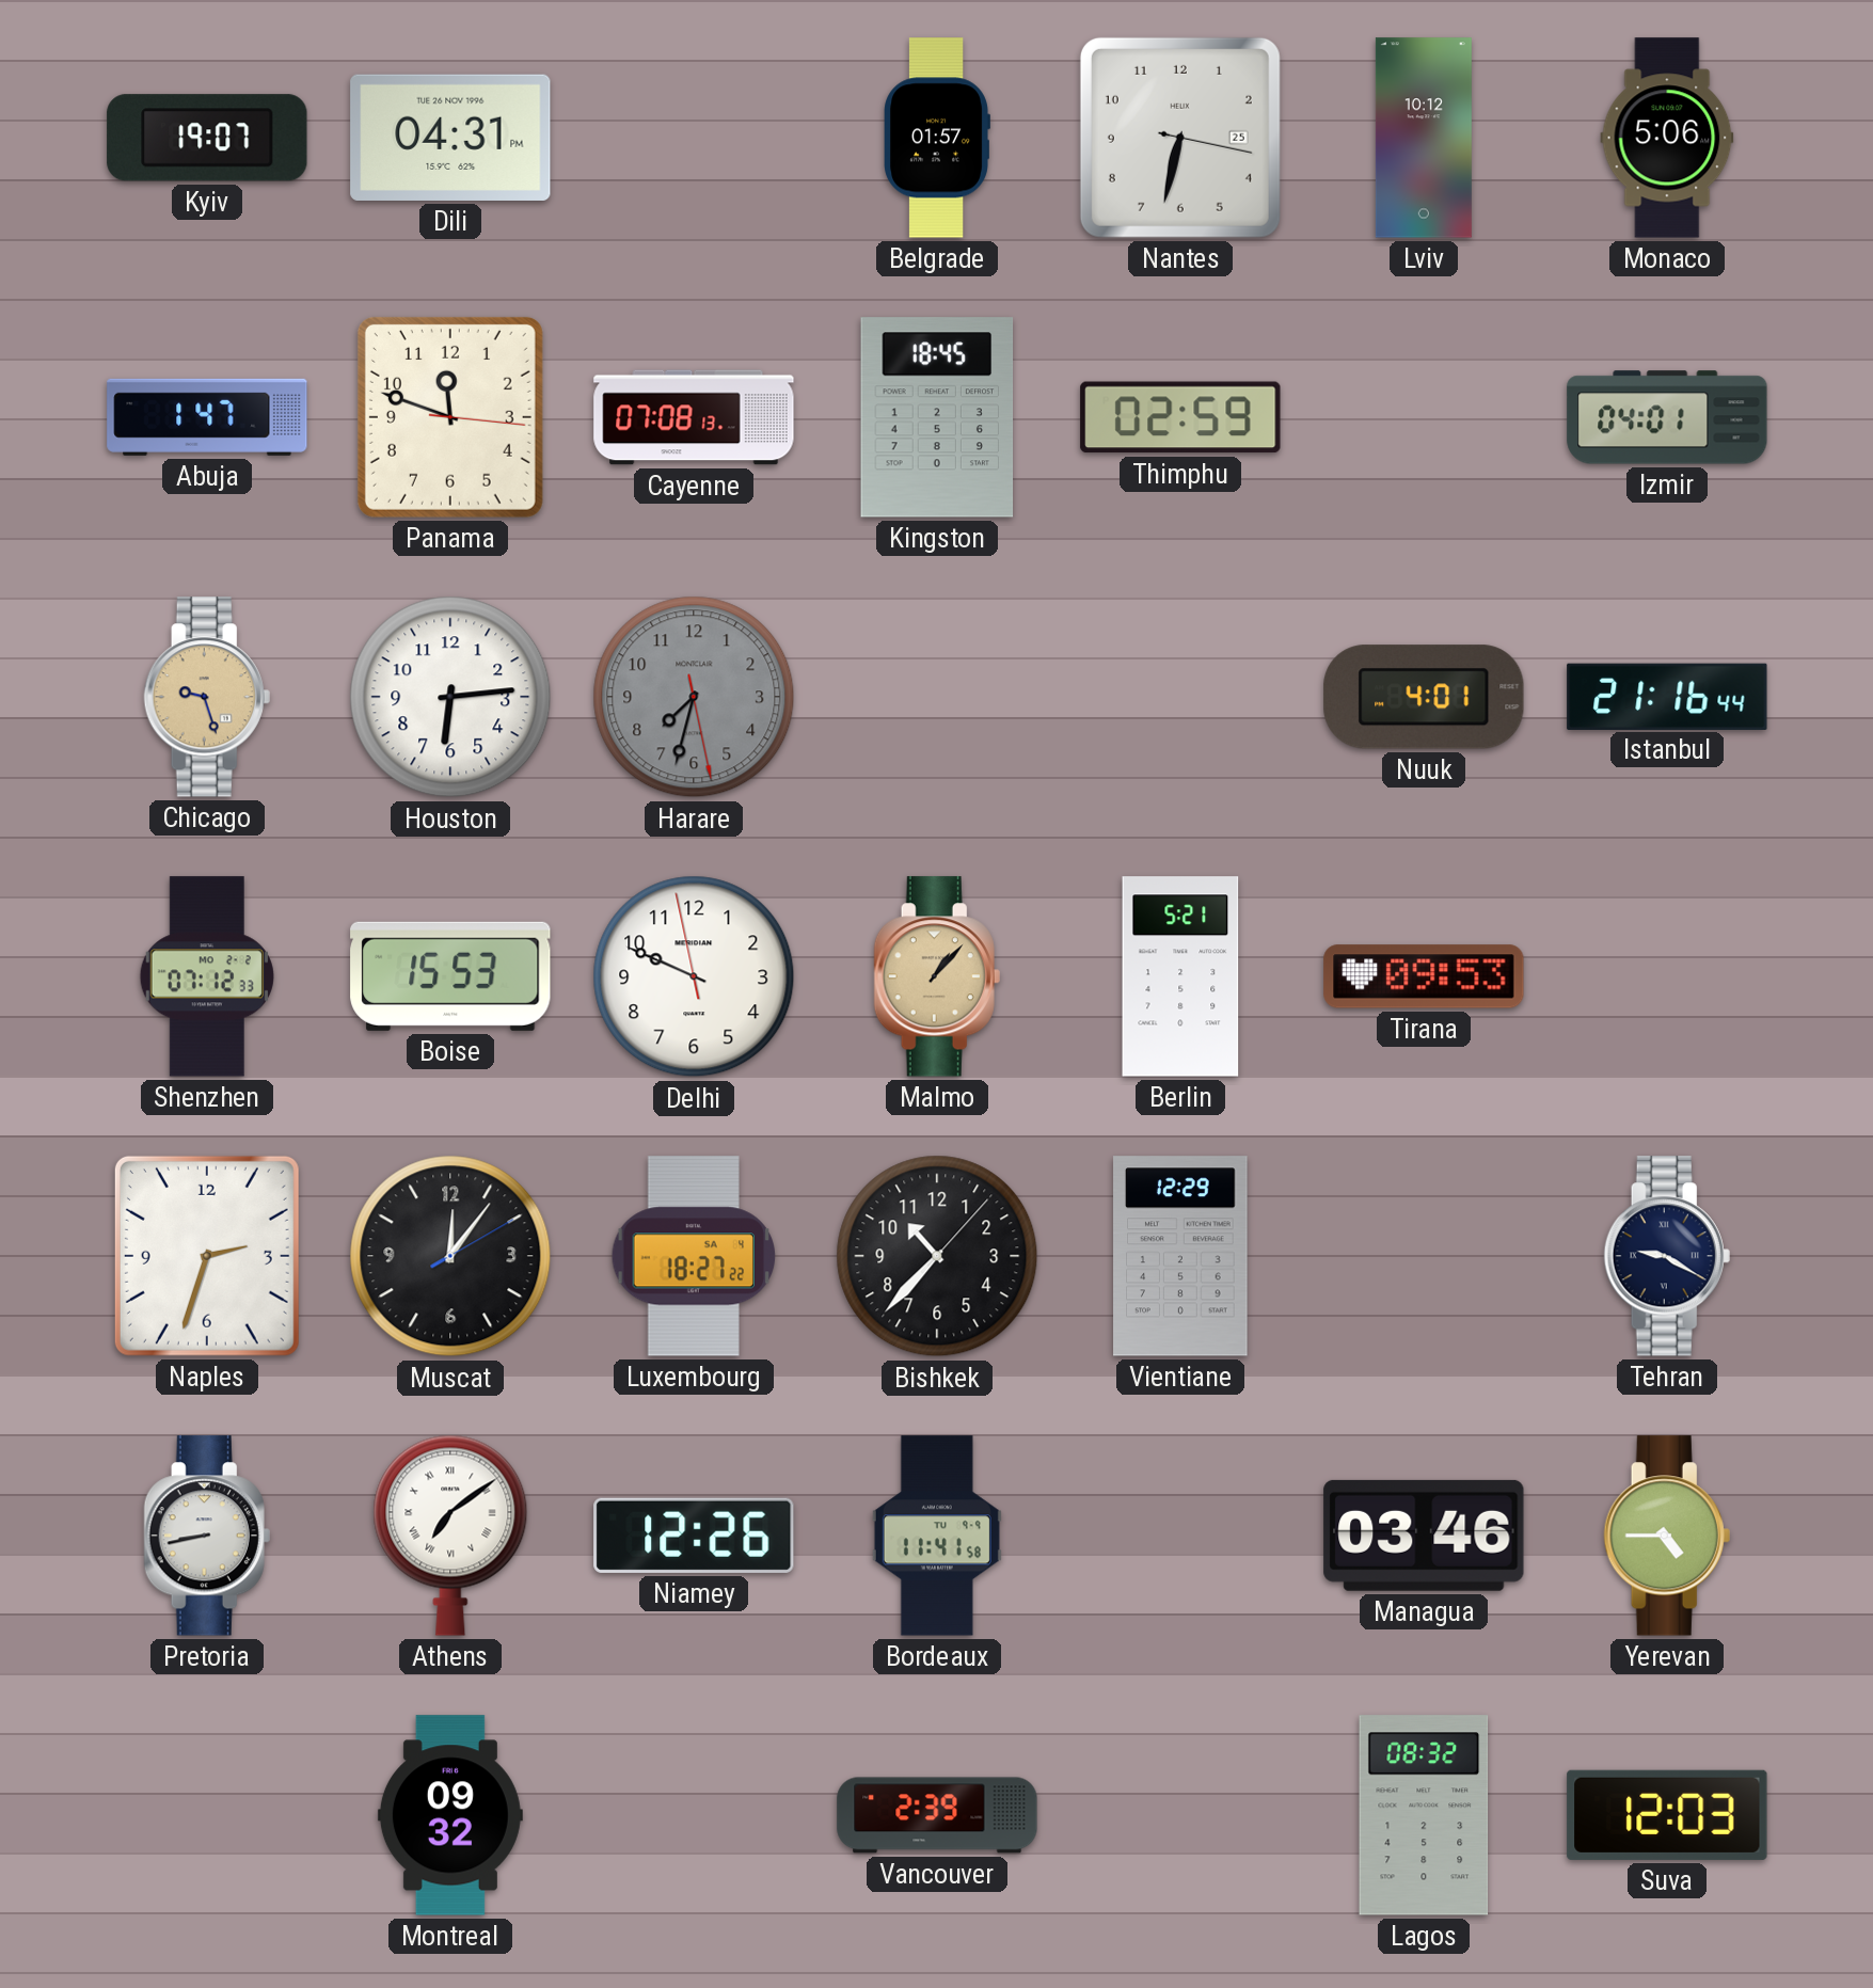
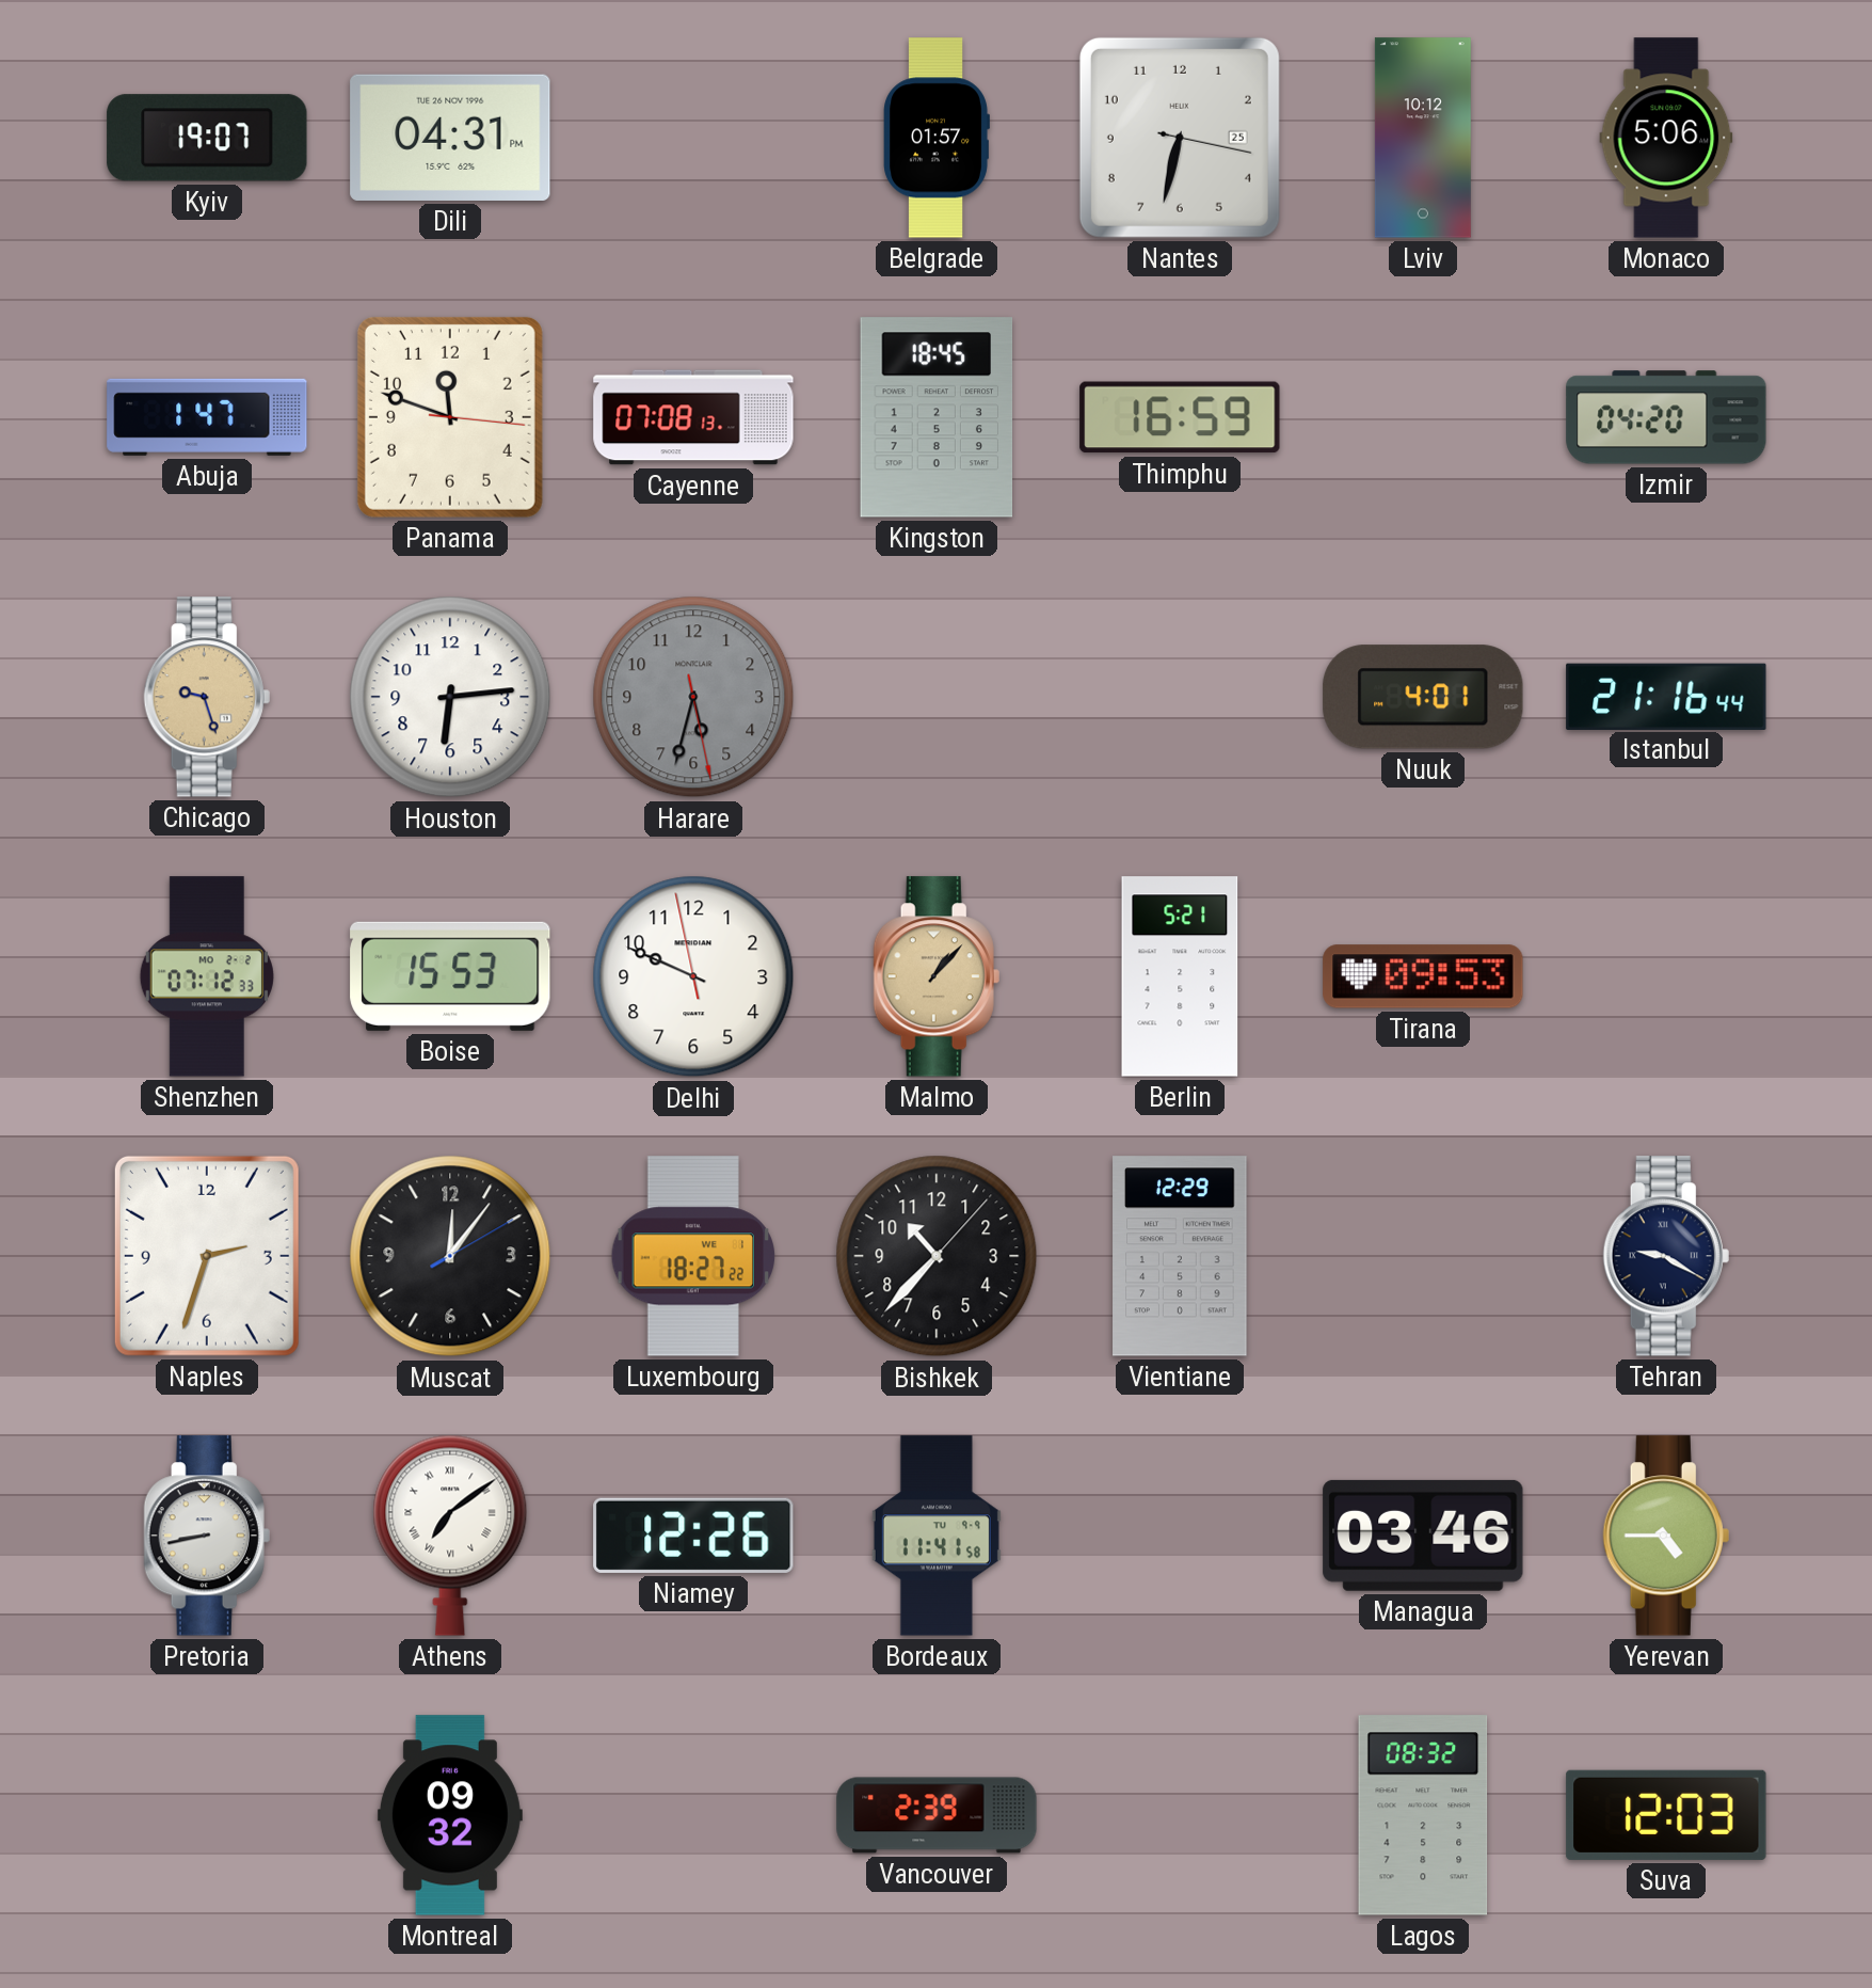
Thimphu: 02:59 -> 16:59 (1180, 417)
Izmir: 04:01 -> 04:20 (1666, 417)
Harare: 7:32 -> 5:32 (693, 697)
Luxembourg date: SA 4 -> WE 1 (693, 1256)
